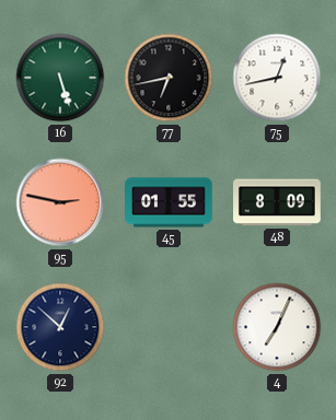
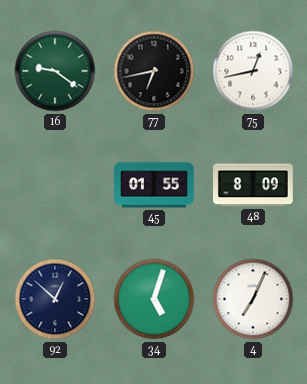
16: 5:27 -> 9:21 (55, 71)
95: 2:47 -> none (60, 202)
34: none -> 5:03 (154, 299)
